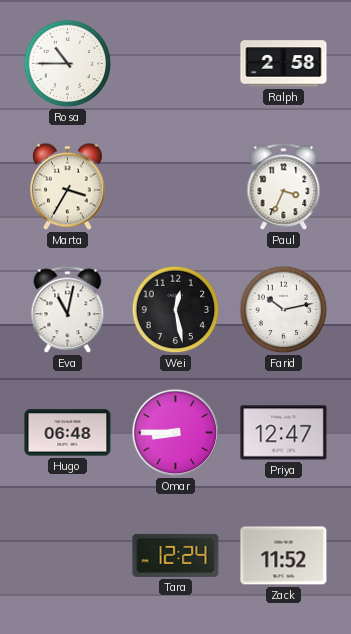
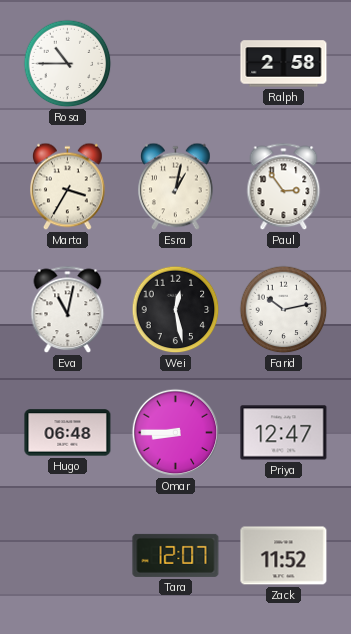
Esra: none -> 1:02 (176, 187)
Paul: 3:34 -> 2:54 (284, 187)
Tara: 12:24 -> 12:07 (176, 555)
